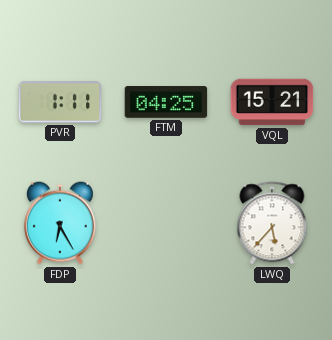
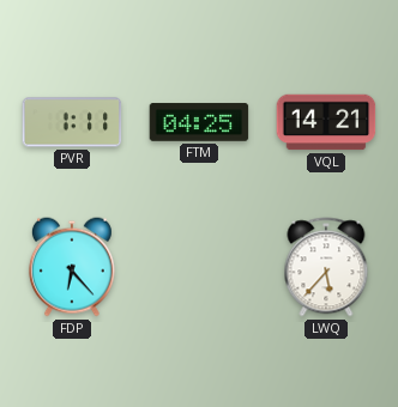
VQL: 15:21 -> 14:21 (326, 122)
FDP: 6:25 -> 6:23 (72, 267)
